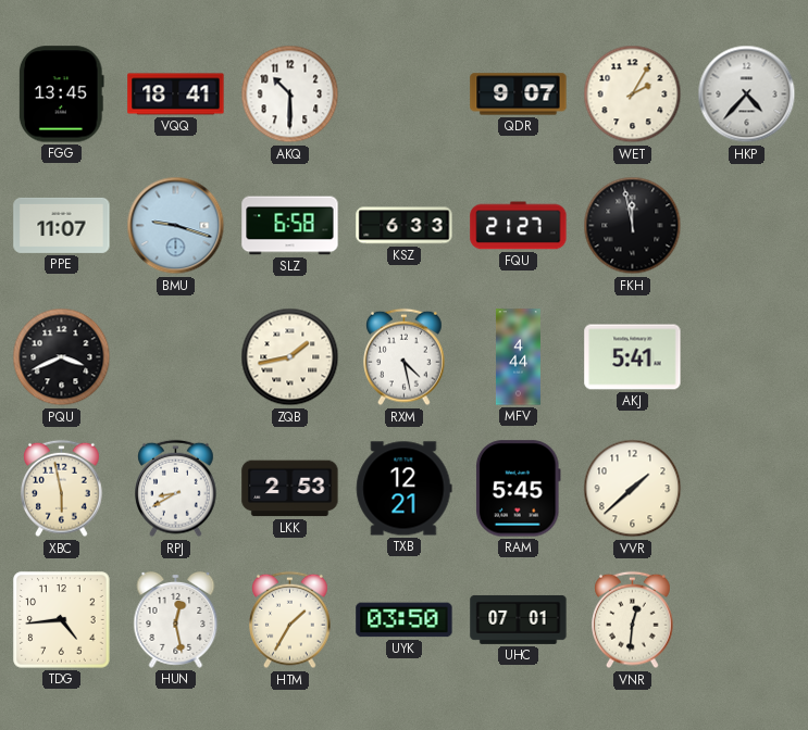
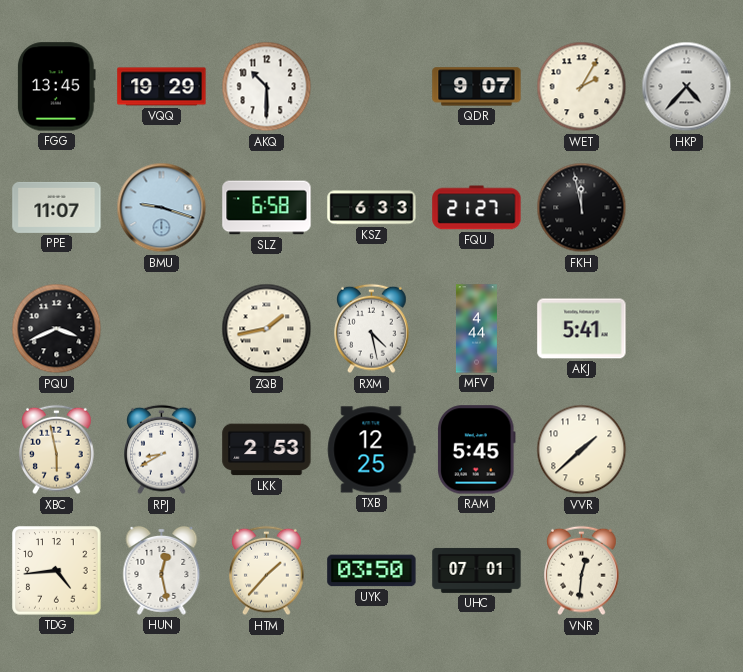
VQQ: 18:41 -> 19:29 (162, 87)
TXB: 12:21 -> 12:25 (372, 450)
HTM: 1:35 -> 1:37 (267, 571)
